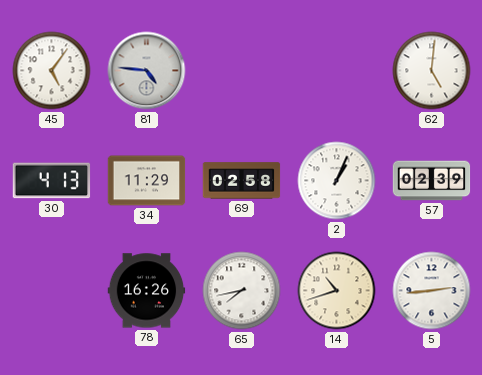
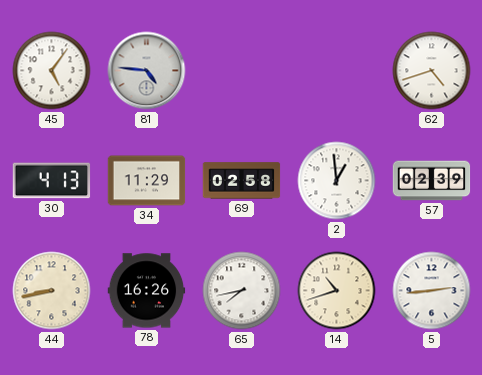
62: 5:01 -> 4:42 (432, 71)
2: 1:04 -> 12:59 (337, 181)
44: none -> 8:43 (52, 291)
